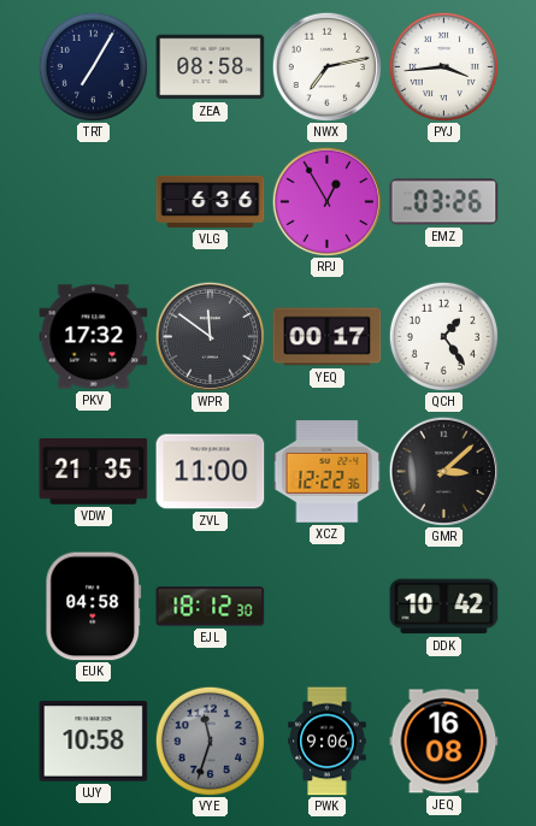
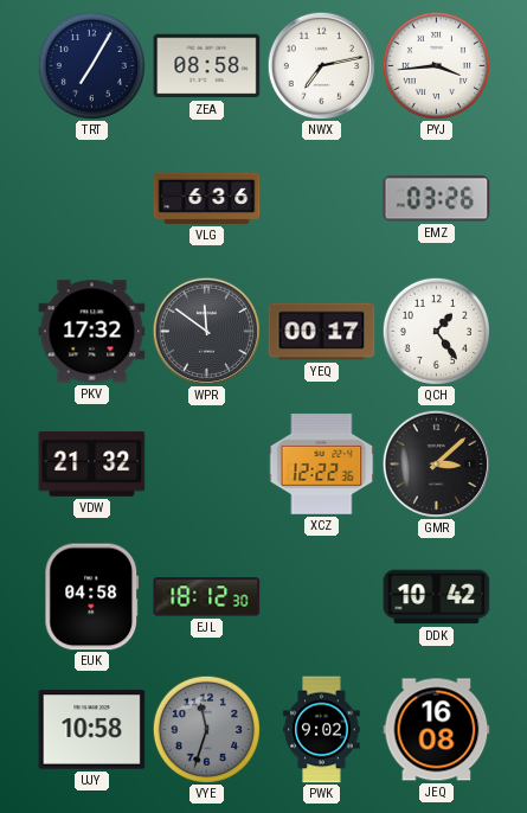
RPJ: 12:55 -> none (326, 201)
VDW: 21:35 -> 21:32 (92, 465)
ZVL: 11:00 -> none (211, 472)
PWK: 9:06 -> 9:02 (322, 730)
